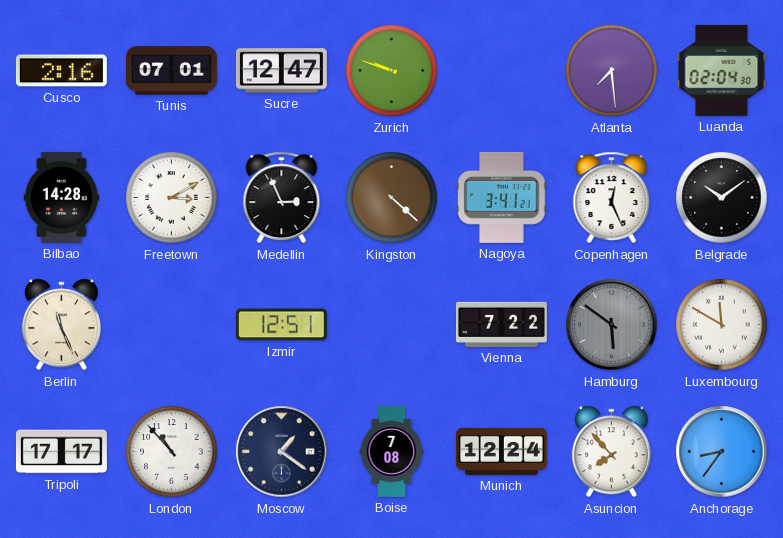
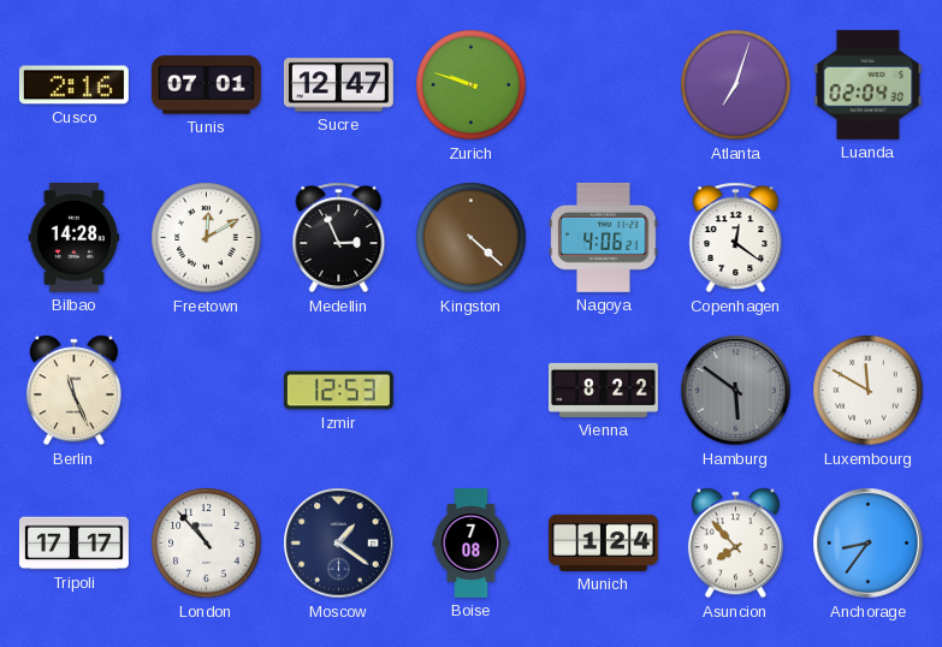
Atlanta: 7:29 -> 7:03 (736, 85)
Freetown: 3:10 -> 12:10 (207, 238)
Nagoya: 3:41 -> 4:06 (604, 237)
Copenhagen: 12:26 -> 12:21 (736, 238)
Belgrade: 10:09 -> none (722, 198)
Izmir: 12:51 -> 12:53 (338, 391)
Vienna: 7:22 -> 8:22 (603, 390)
Munich: 12:24 -> 1:24 (603, 542)
